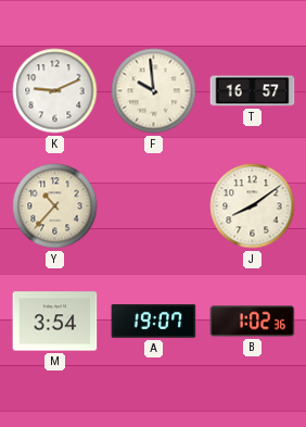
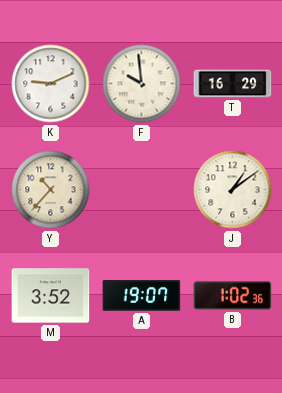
T: 16:57 -> 16:29 (233, 84)
J: 8:09 -> 1:09 (233, 190)
M: 3:54 -> 3:52 (51, 296)
